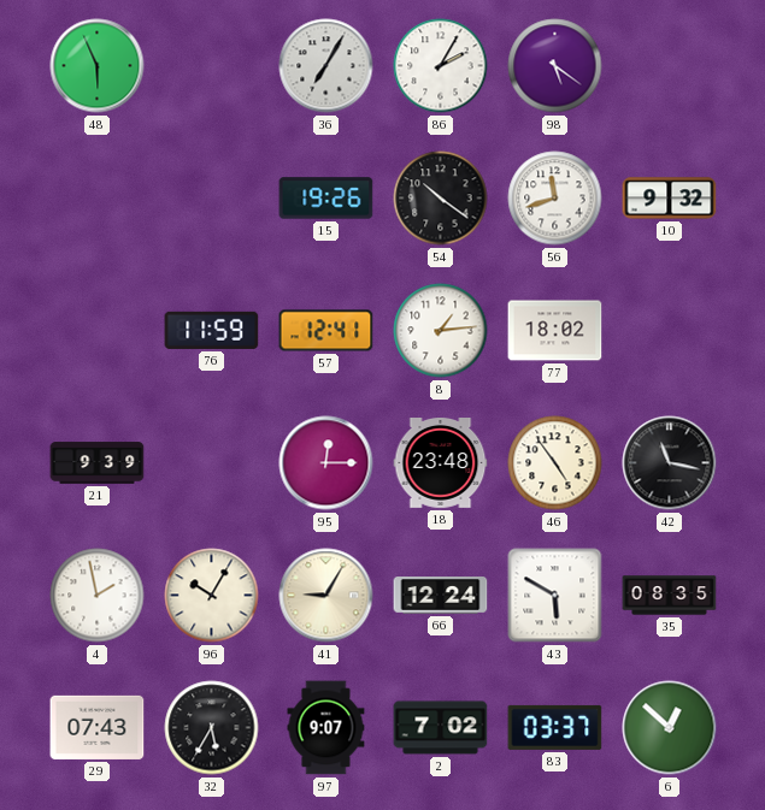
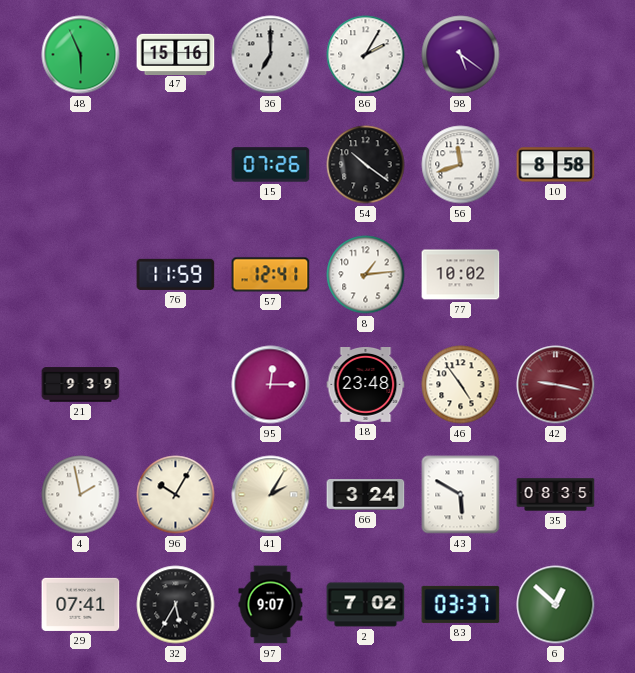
47: none -> 15:16 (176, 54)
36: 7:05 -> 7:00 (271, 55)
15: 19:26 -> 07:26 (271, 165)
10: 9:32 -> 8:58 (556, 165)
77: 18:02 -> 10:02 (461, 275)
42: 11:17 -> 9:17 (556, 385)
42 dial: black -> burgundy (556, 385)
41: 9:05 -> 2:05 (271, 495)
66: 12:24 -> 3:24 (366, 495)
29: 07:43 -> 07:41 (81, 604)
